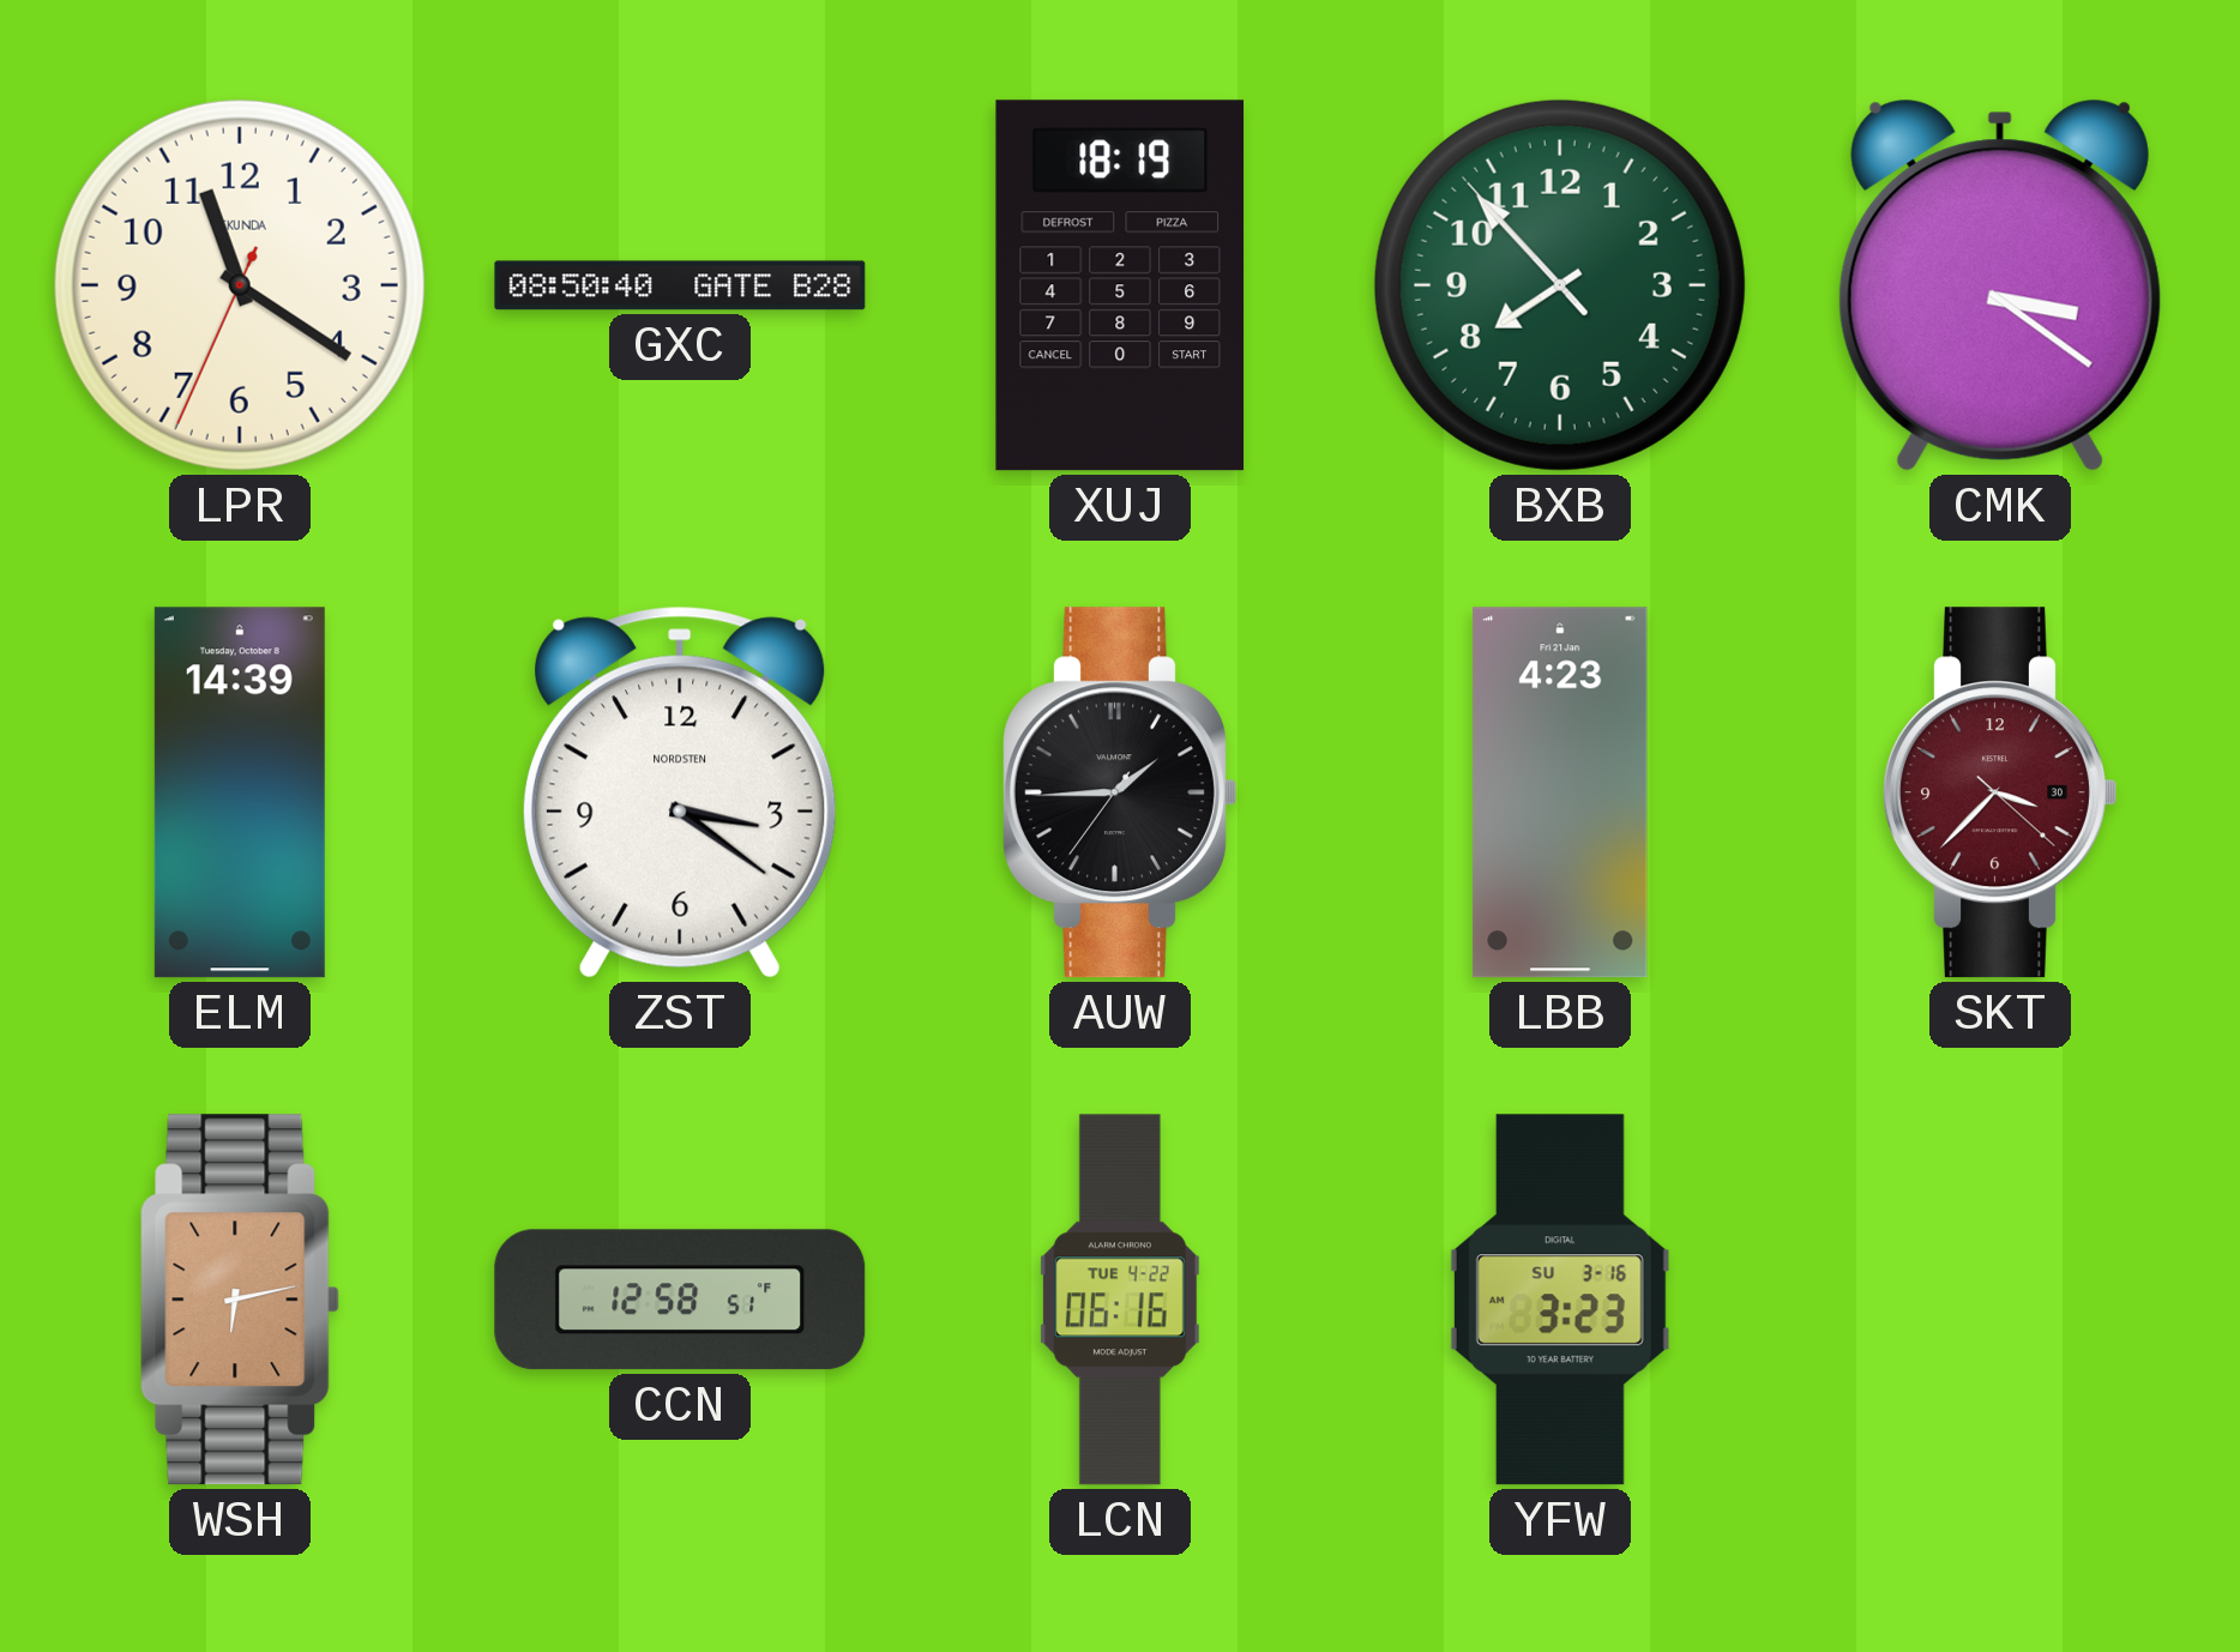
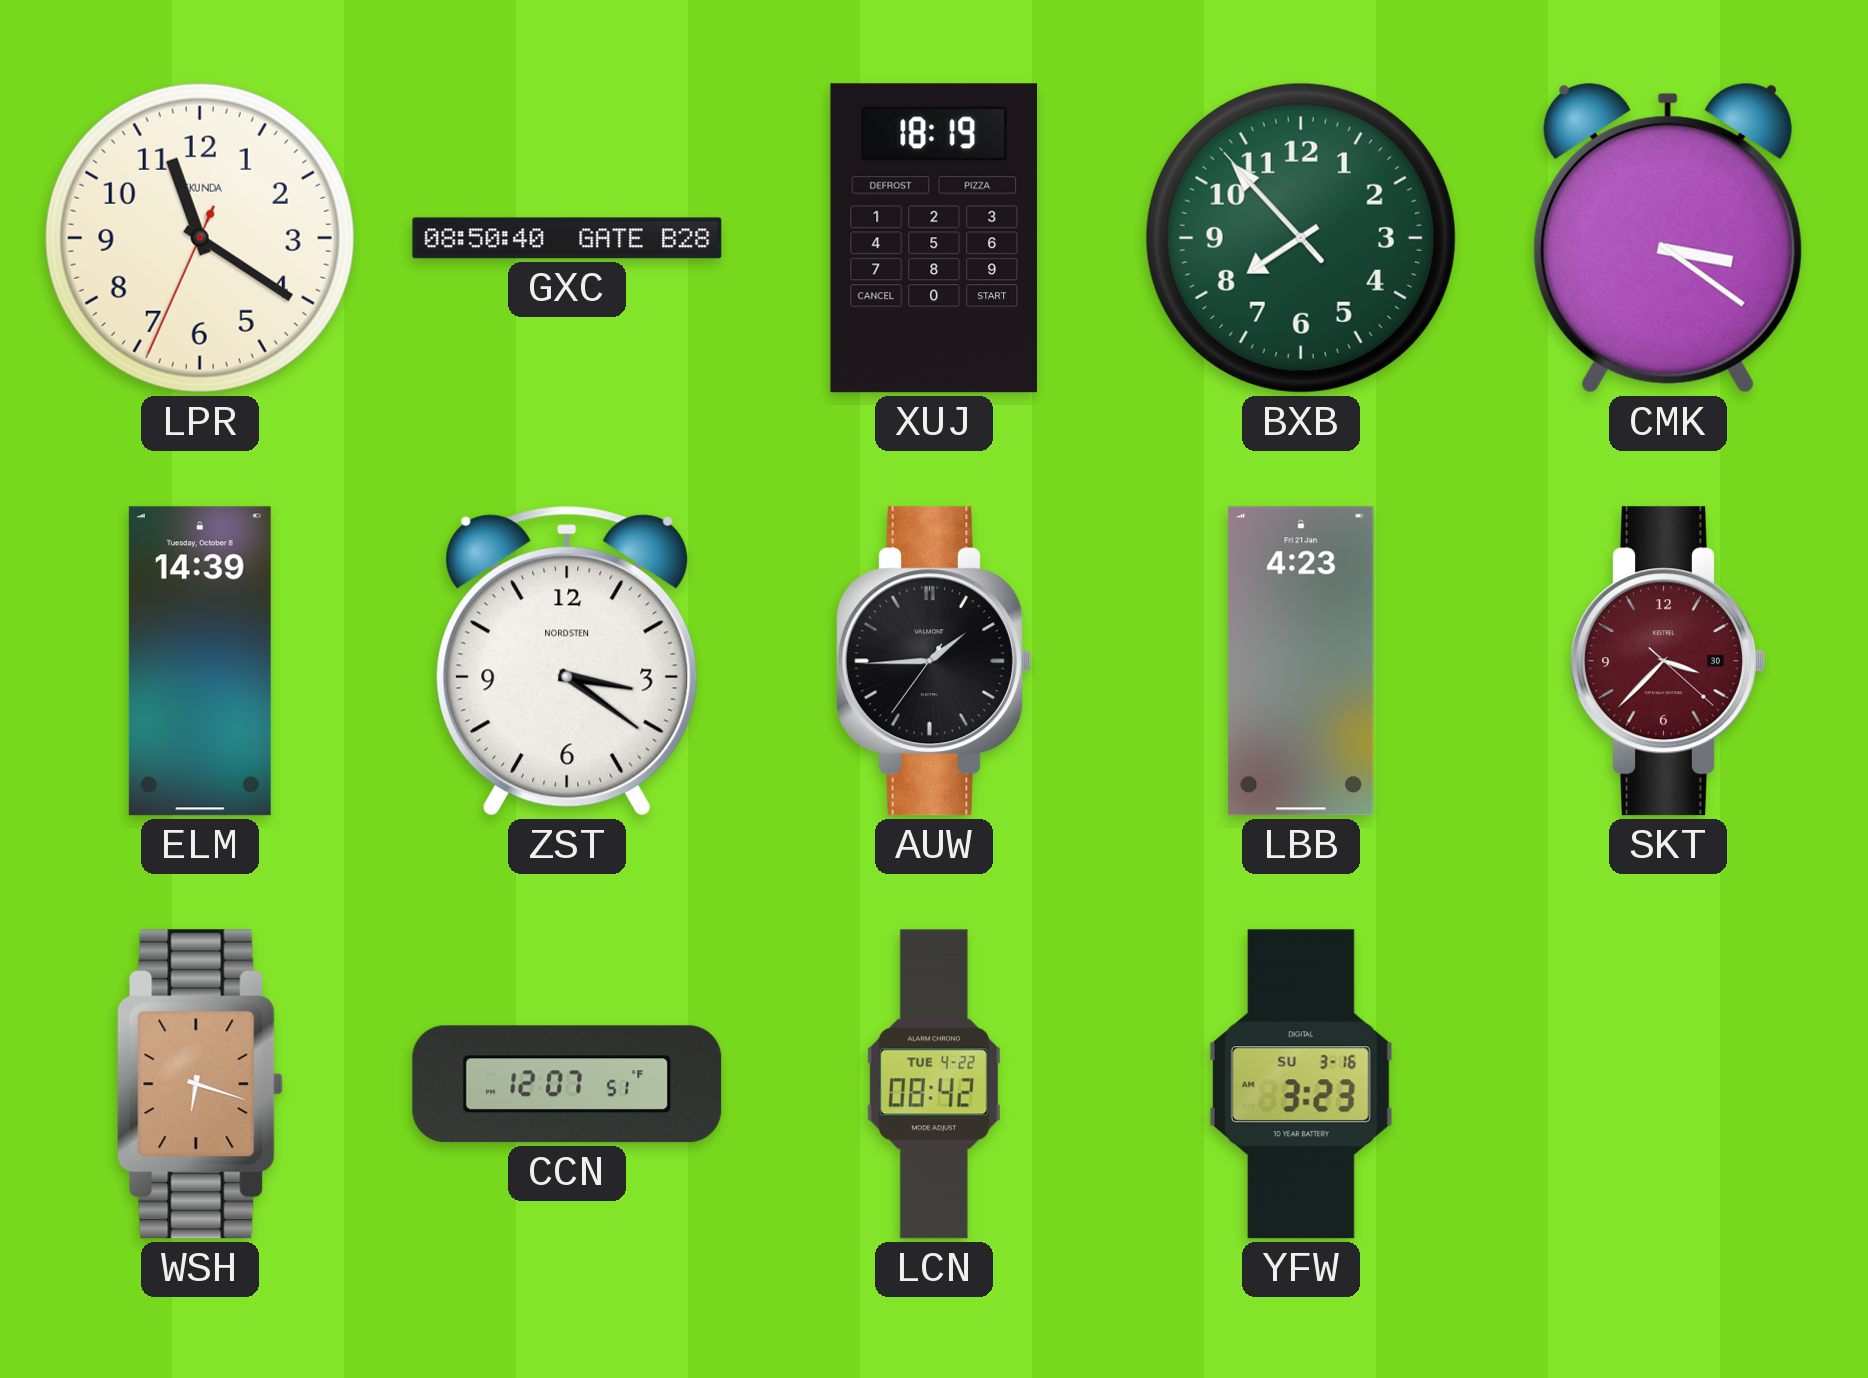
WSH: 6:13 -> 6:18 (200, 1084)
CCN: 12:58 -> 12:07 (567, 1084)
LCN: 06:16 -> 08:42 (934, 1084)
